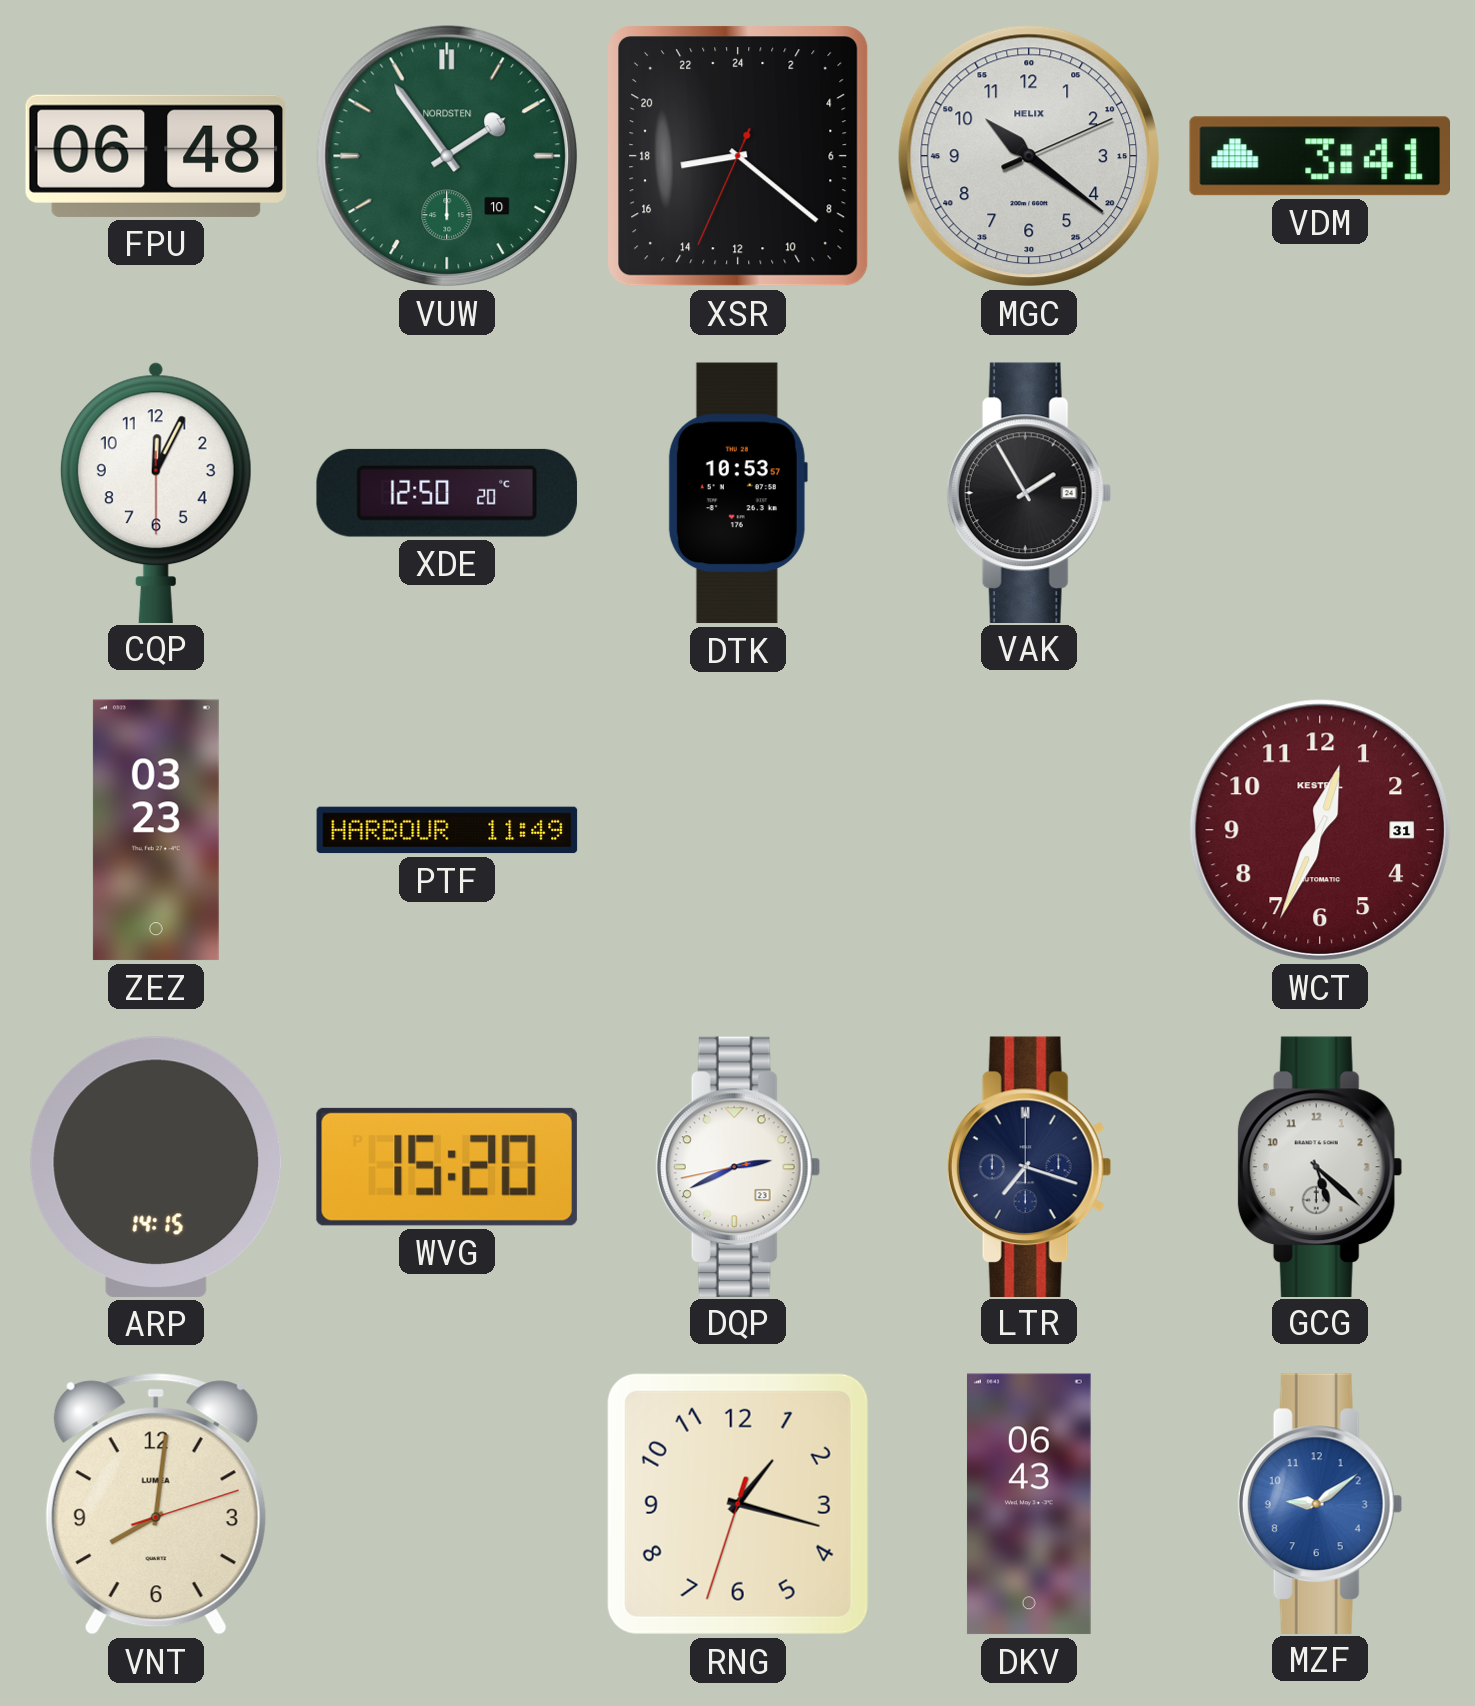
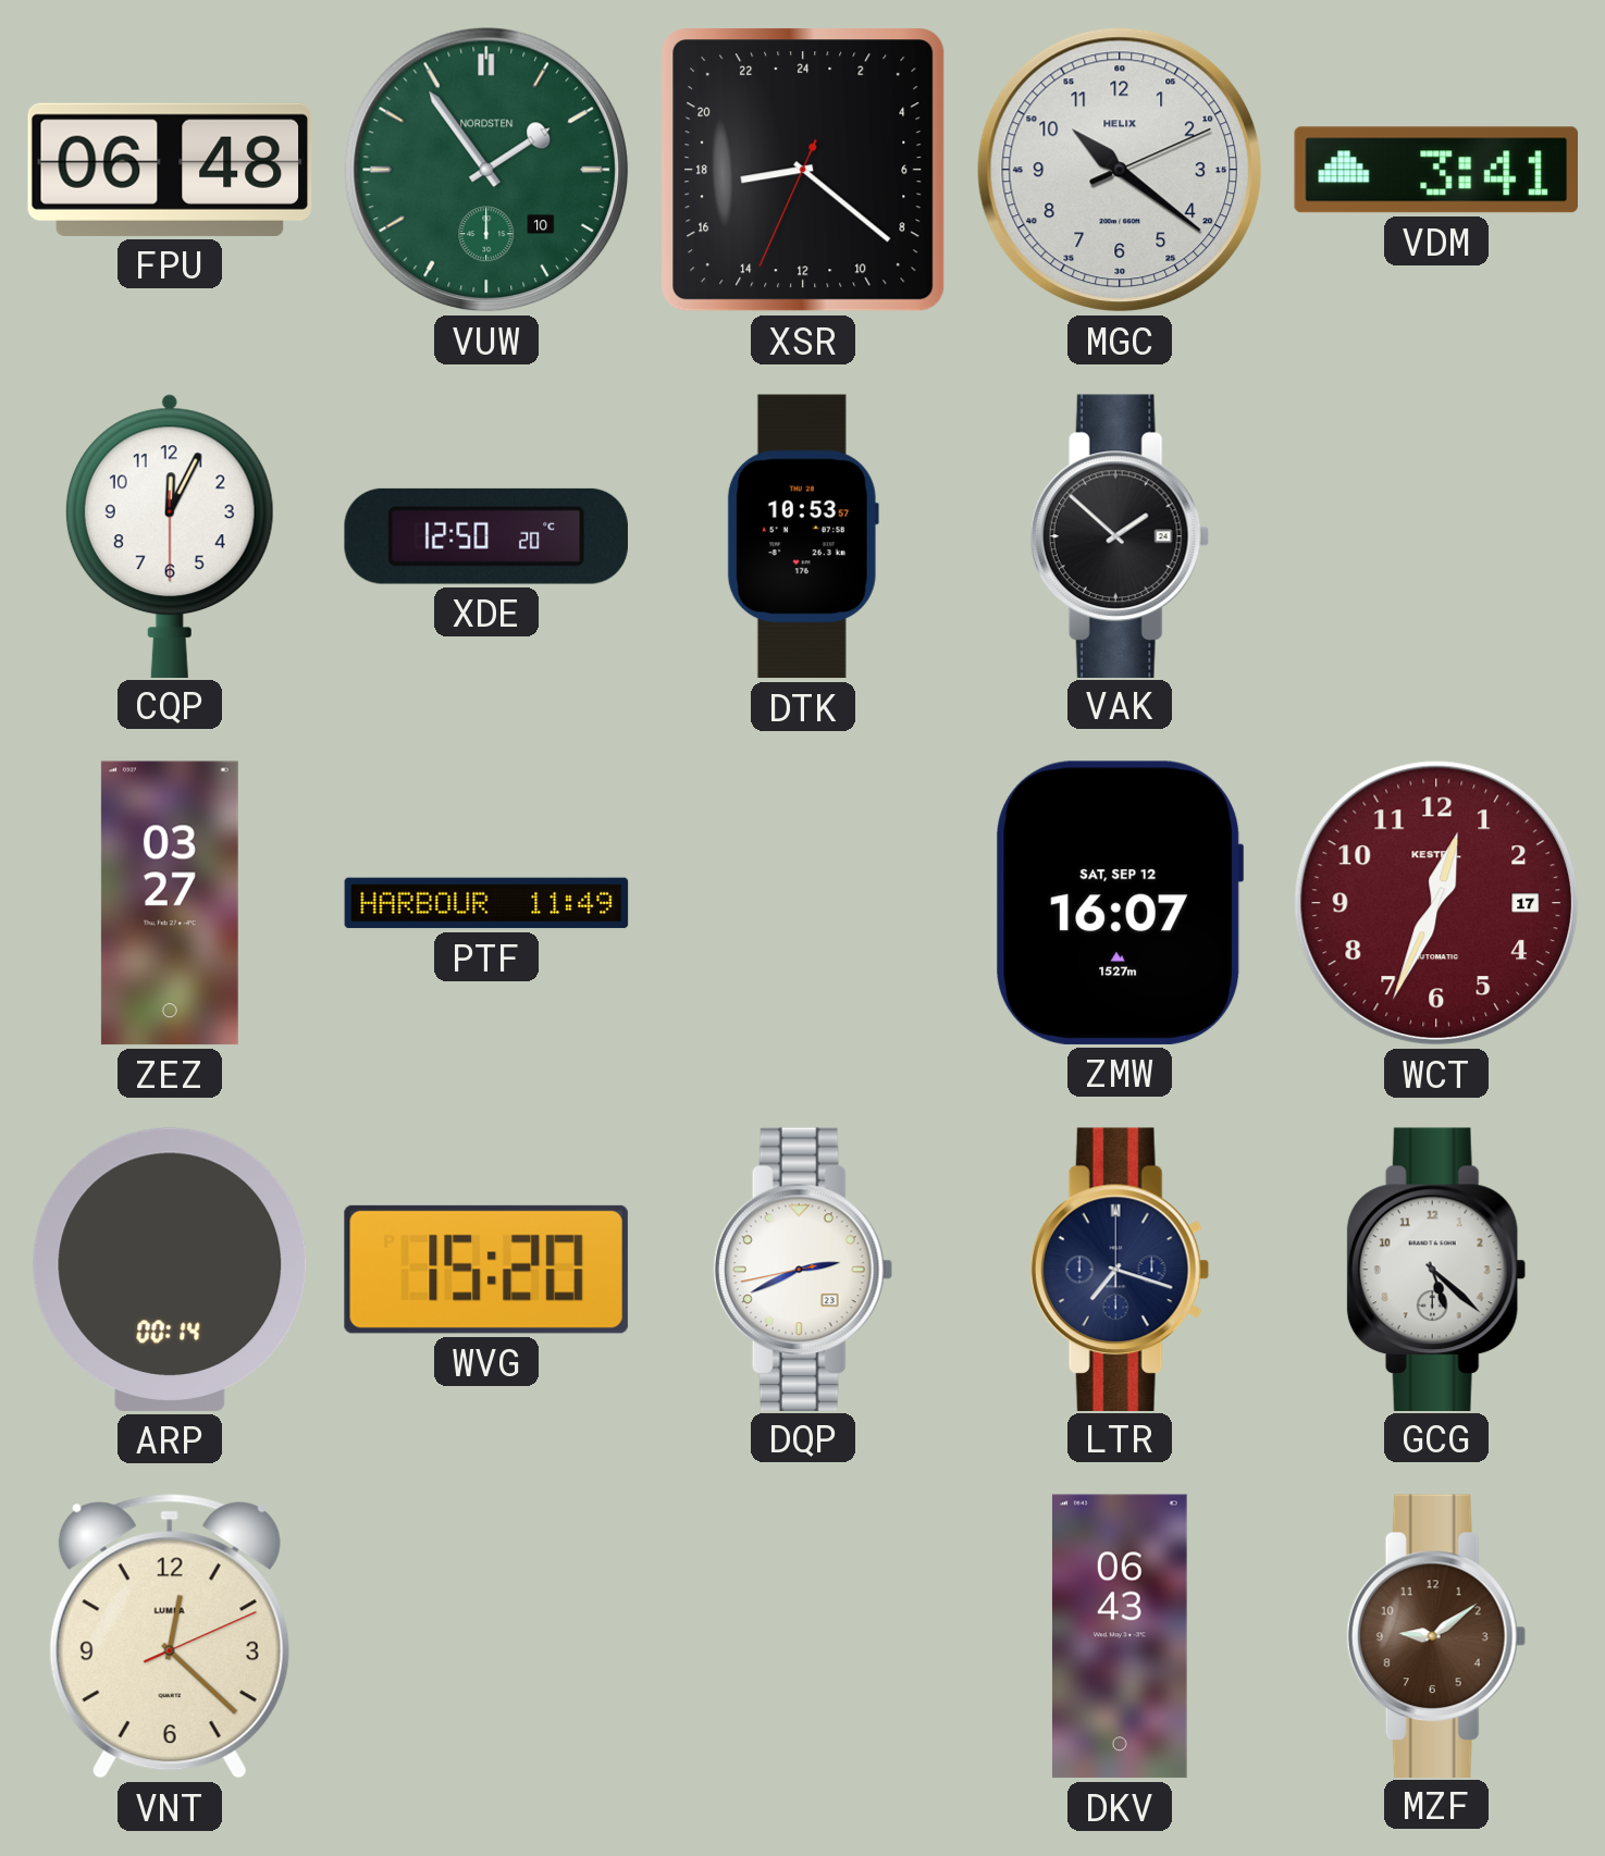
VAK: 1:55 -> 1:52 (1120, 535)
ZEZ: 03:23 -> 03:27 (170, 903)
ZMW: none -> 16:07 (1120, 903)
WCT date: 31 -> 17 (1436, 903)
ARP: 14:15 -> 00:14 (170, 1270)
VNT: 8:01 -> 12:22 (170, 1636)
RNG: 1:17 -> none (738, 1504)
MZF dial: blue -> brown (1436, 1635)
